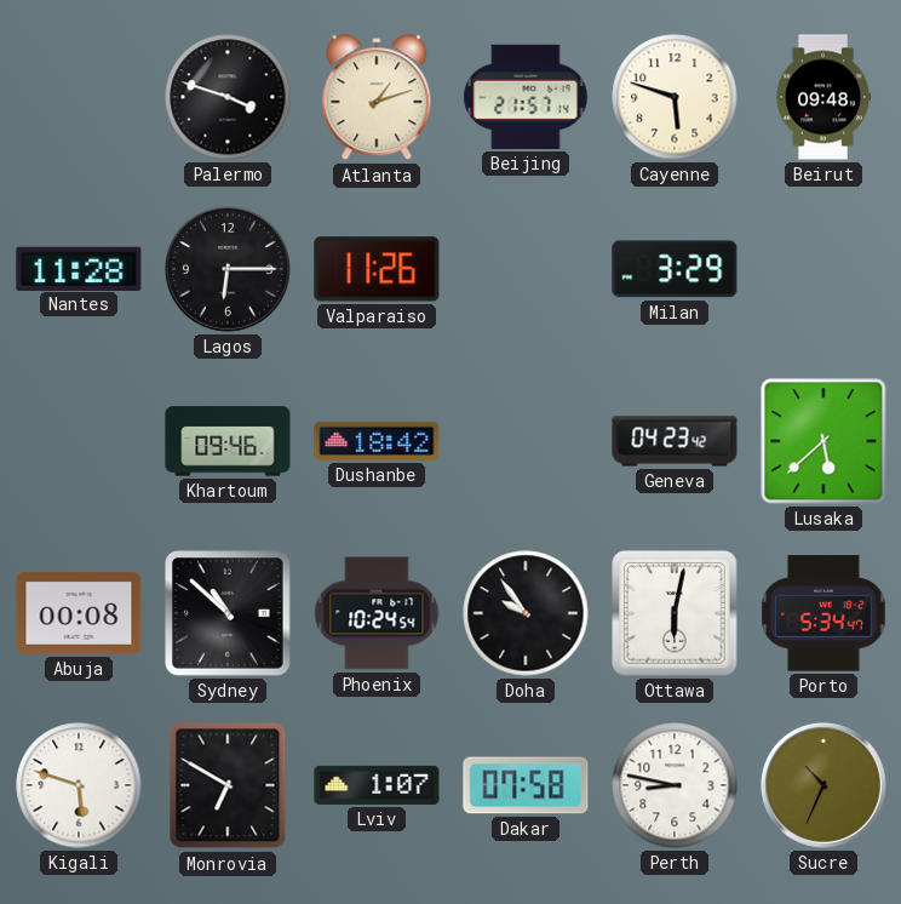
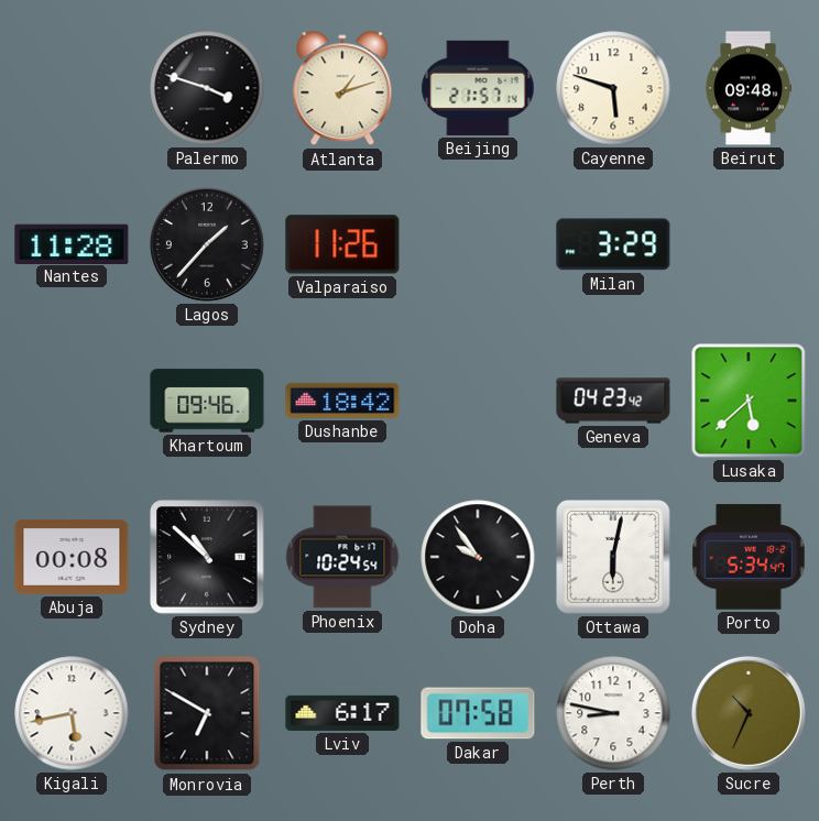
Lagos: 6:15 -> 1:37 (207, 244)
Kigali: 5:48 -> 5:43 (72, 713)
Lviv: 1:07 -> 6:17 (342, 713)
